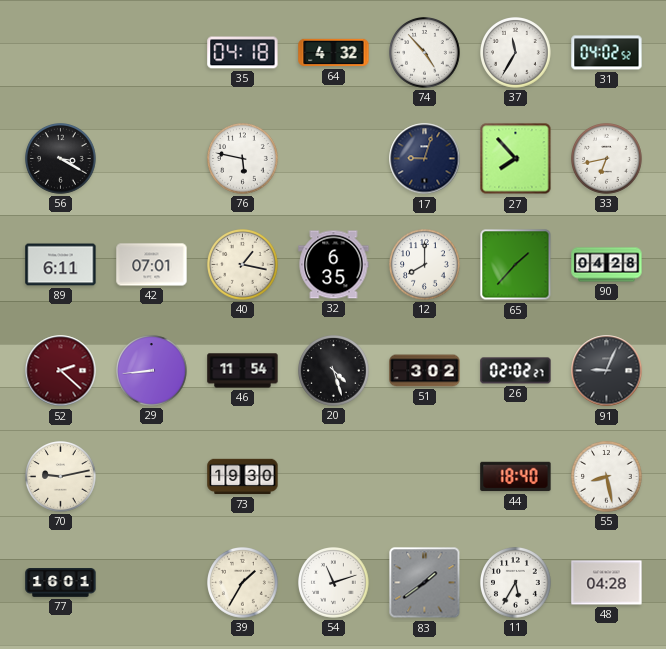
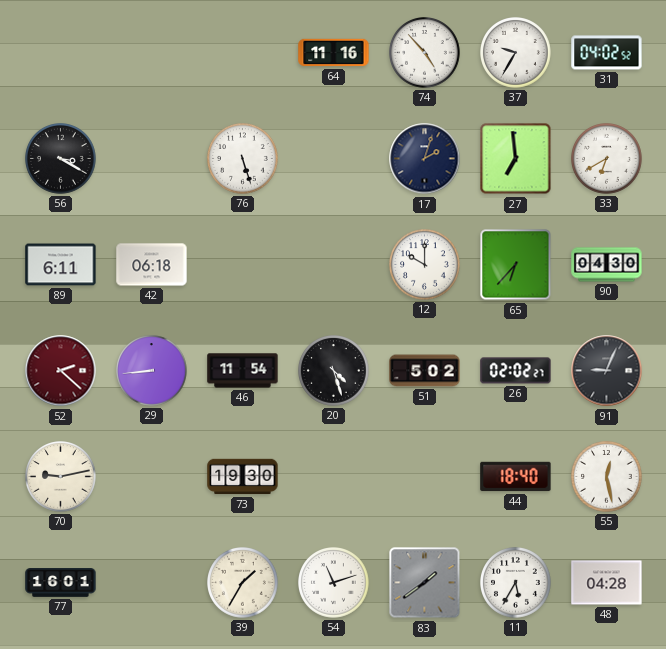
35: 04:18 -> none (243, 53)
64: 4:32 -> 11:16 (334, 53)
37: 11:35 -> 9:35 (516, 53)
76: 5:47 -> 5:27 (243, 159)
17: 9:03 -> 2:03 (425, 159)
27: 7:53 -> 6:59 (516, 159)
33: 6:43 -> 6:40 (607, 159)
42: 07:01 -> 06:18 (152, 265)
40: 1:17 -> none (243, 265)
32: 6:35 -> none (334, 265)
12: 8:00 -> 10:00 (425, 265)
65: 1:37 -> 6:37 (516, 265)
90: 04:28 -> 04:30 (607, 265)
51: 3:02 -> 5:02 (425, 371)
55: 8:28 -> 12:28 (607, 477)
